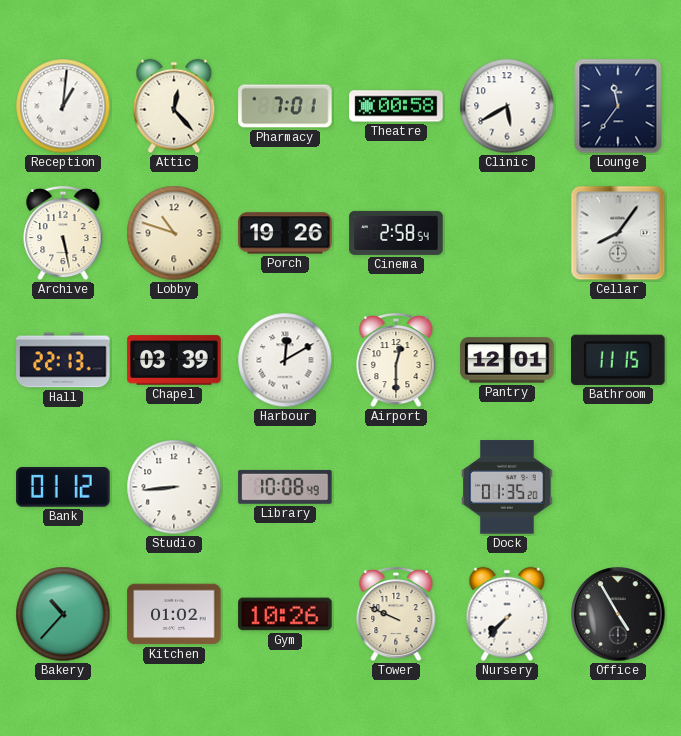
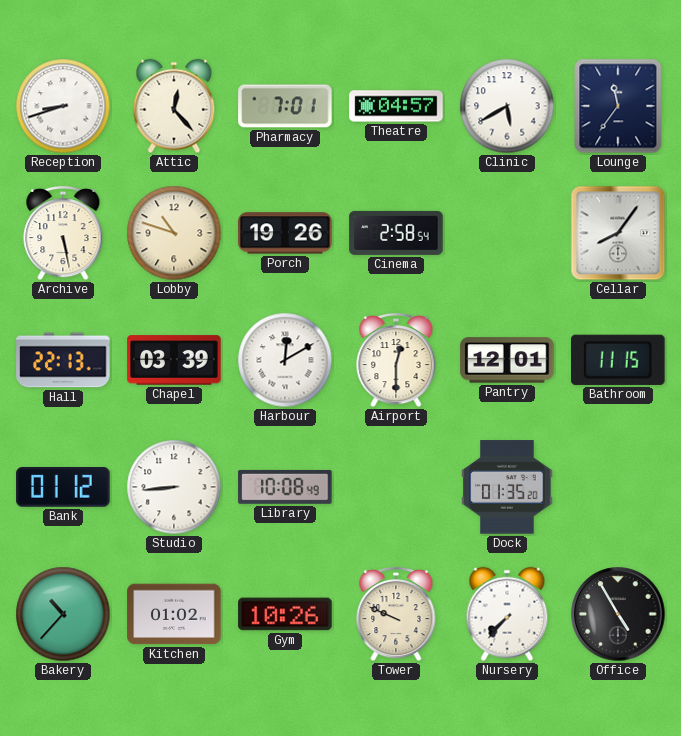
Reception: 1:01 -> 8:42 (63, 106)
Theatre: 00:58 -> 04:57 (396, 106)
